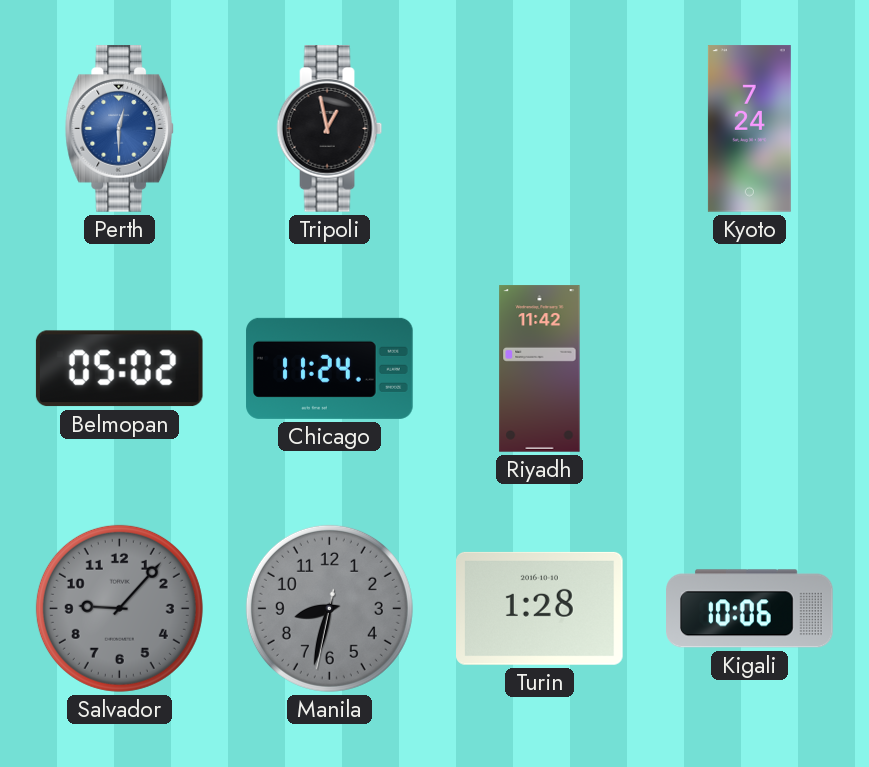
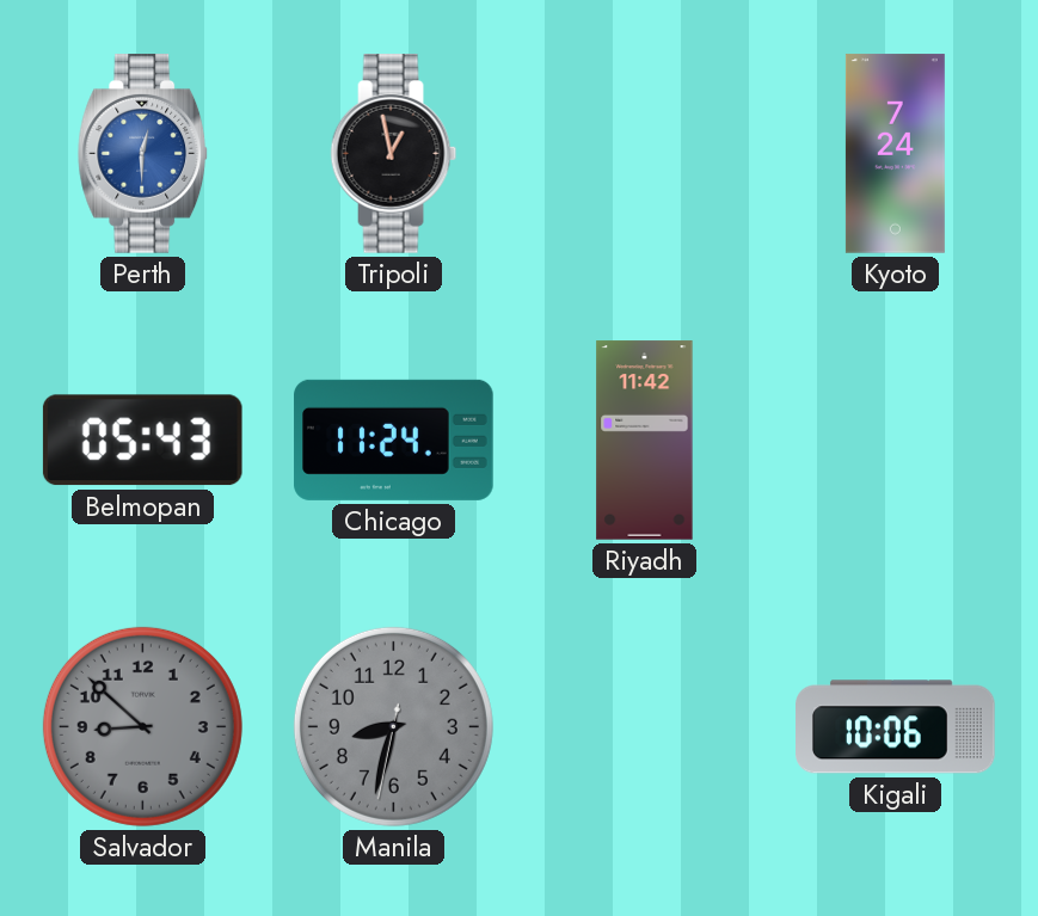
Belmopan: 05:02 -> 05:43 (142, 441)
Salvador: 9:07 -> 8:52 (142, 726)
Turin: 1:28 -> none (540, 608)
